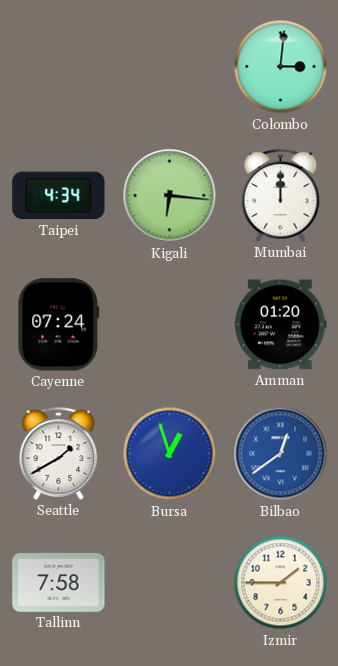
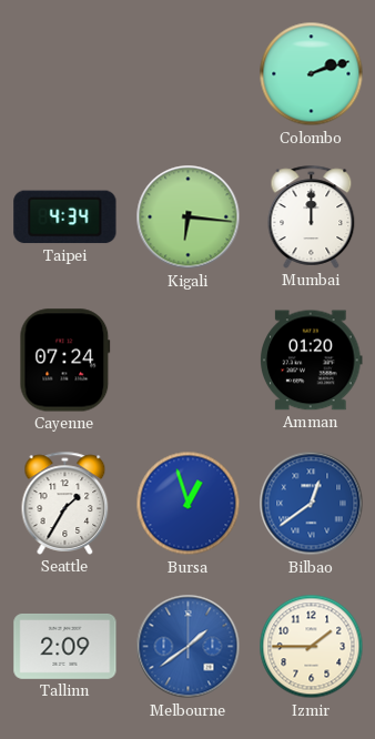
Colombo: 3:01 -> 2:12 (312, 74)
Seattle: 1:40 -> 1:35 (65, 503)
Tallinn: 7:58 -> 2:09 (65, 646)
Melbourne: none -> 1:39 (189, 647)
